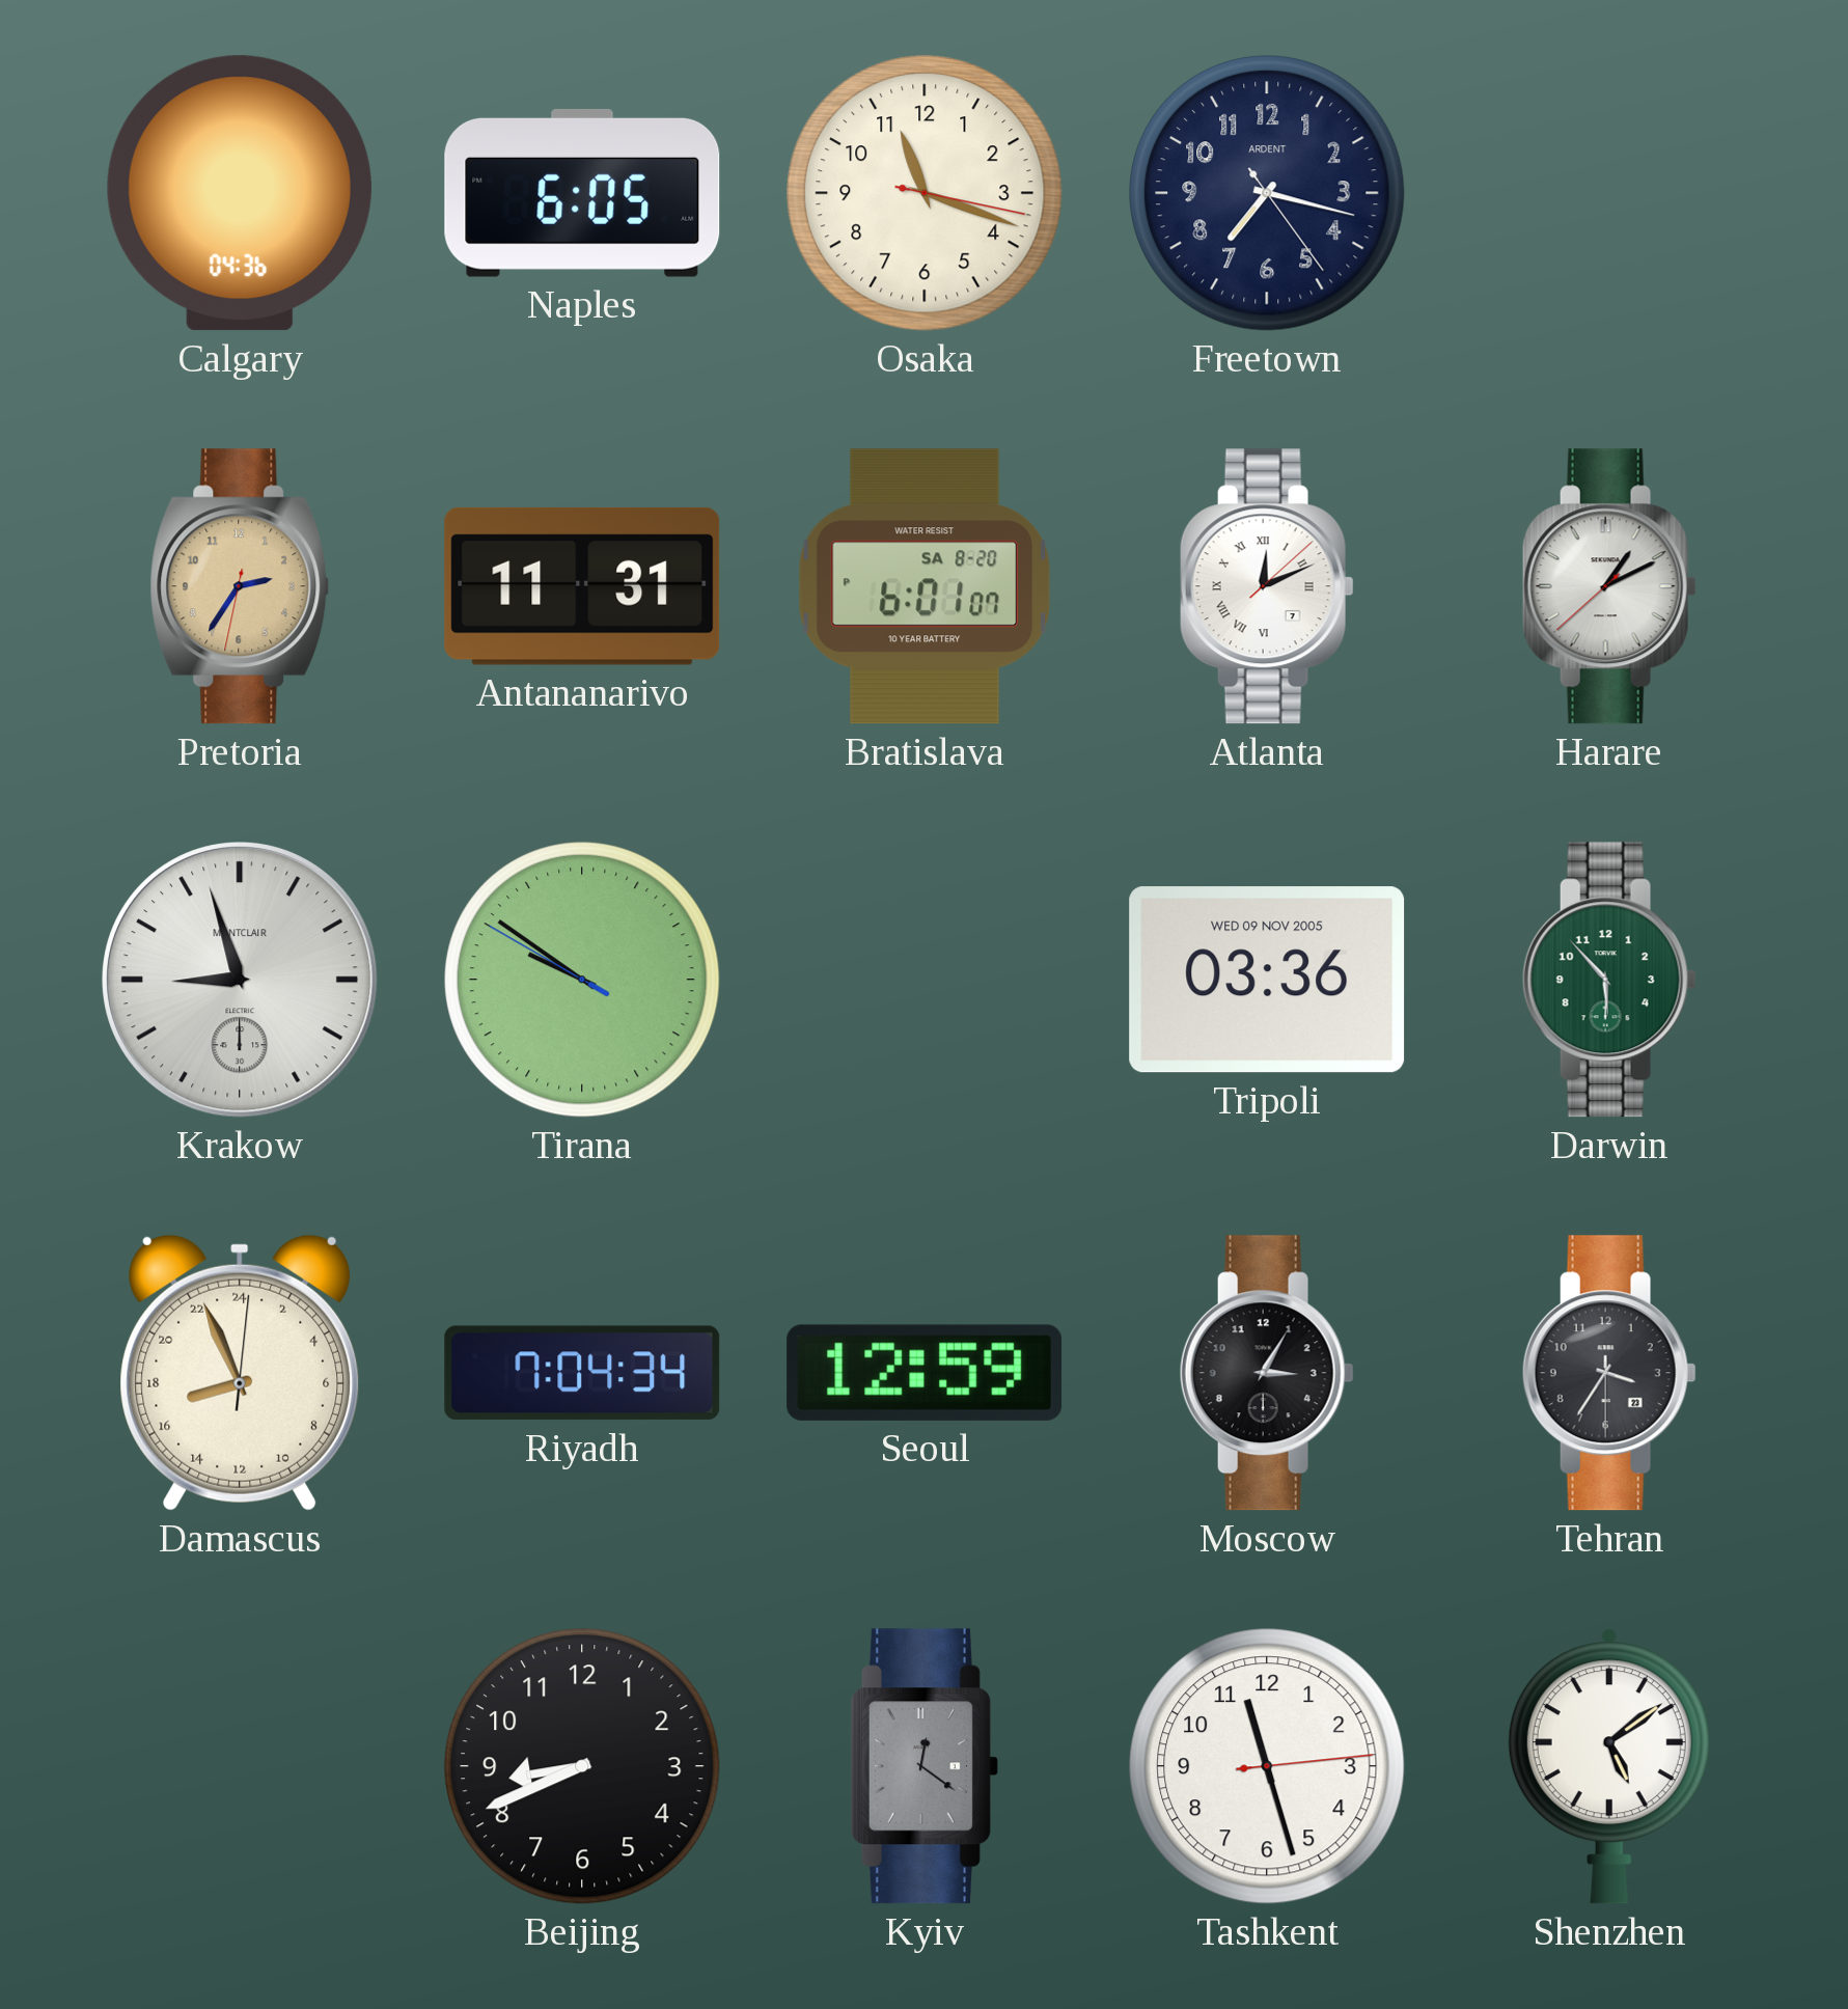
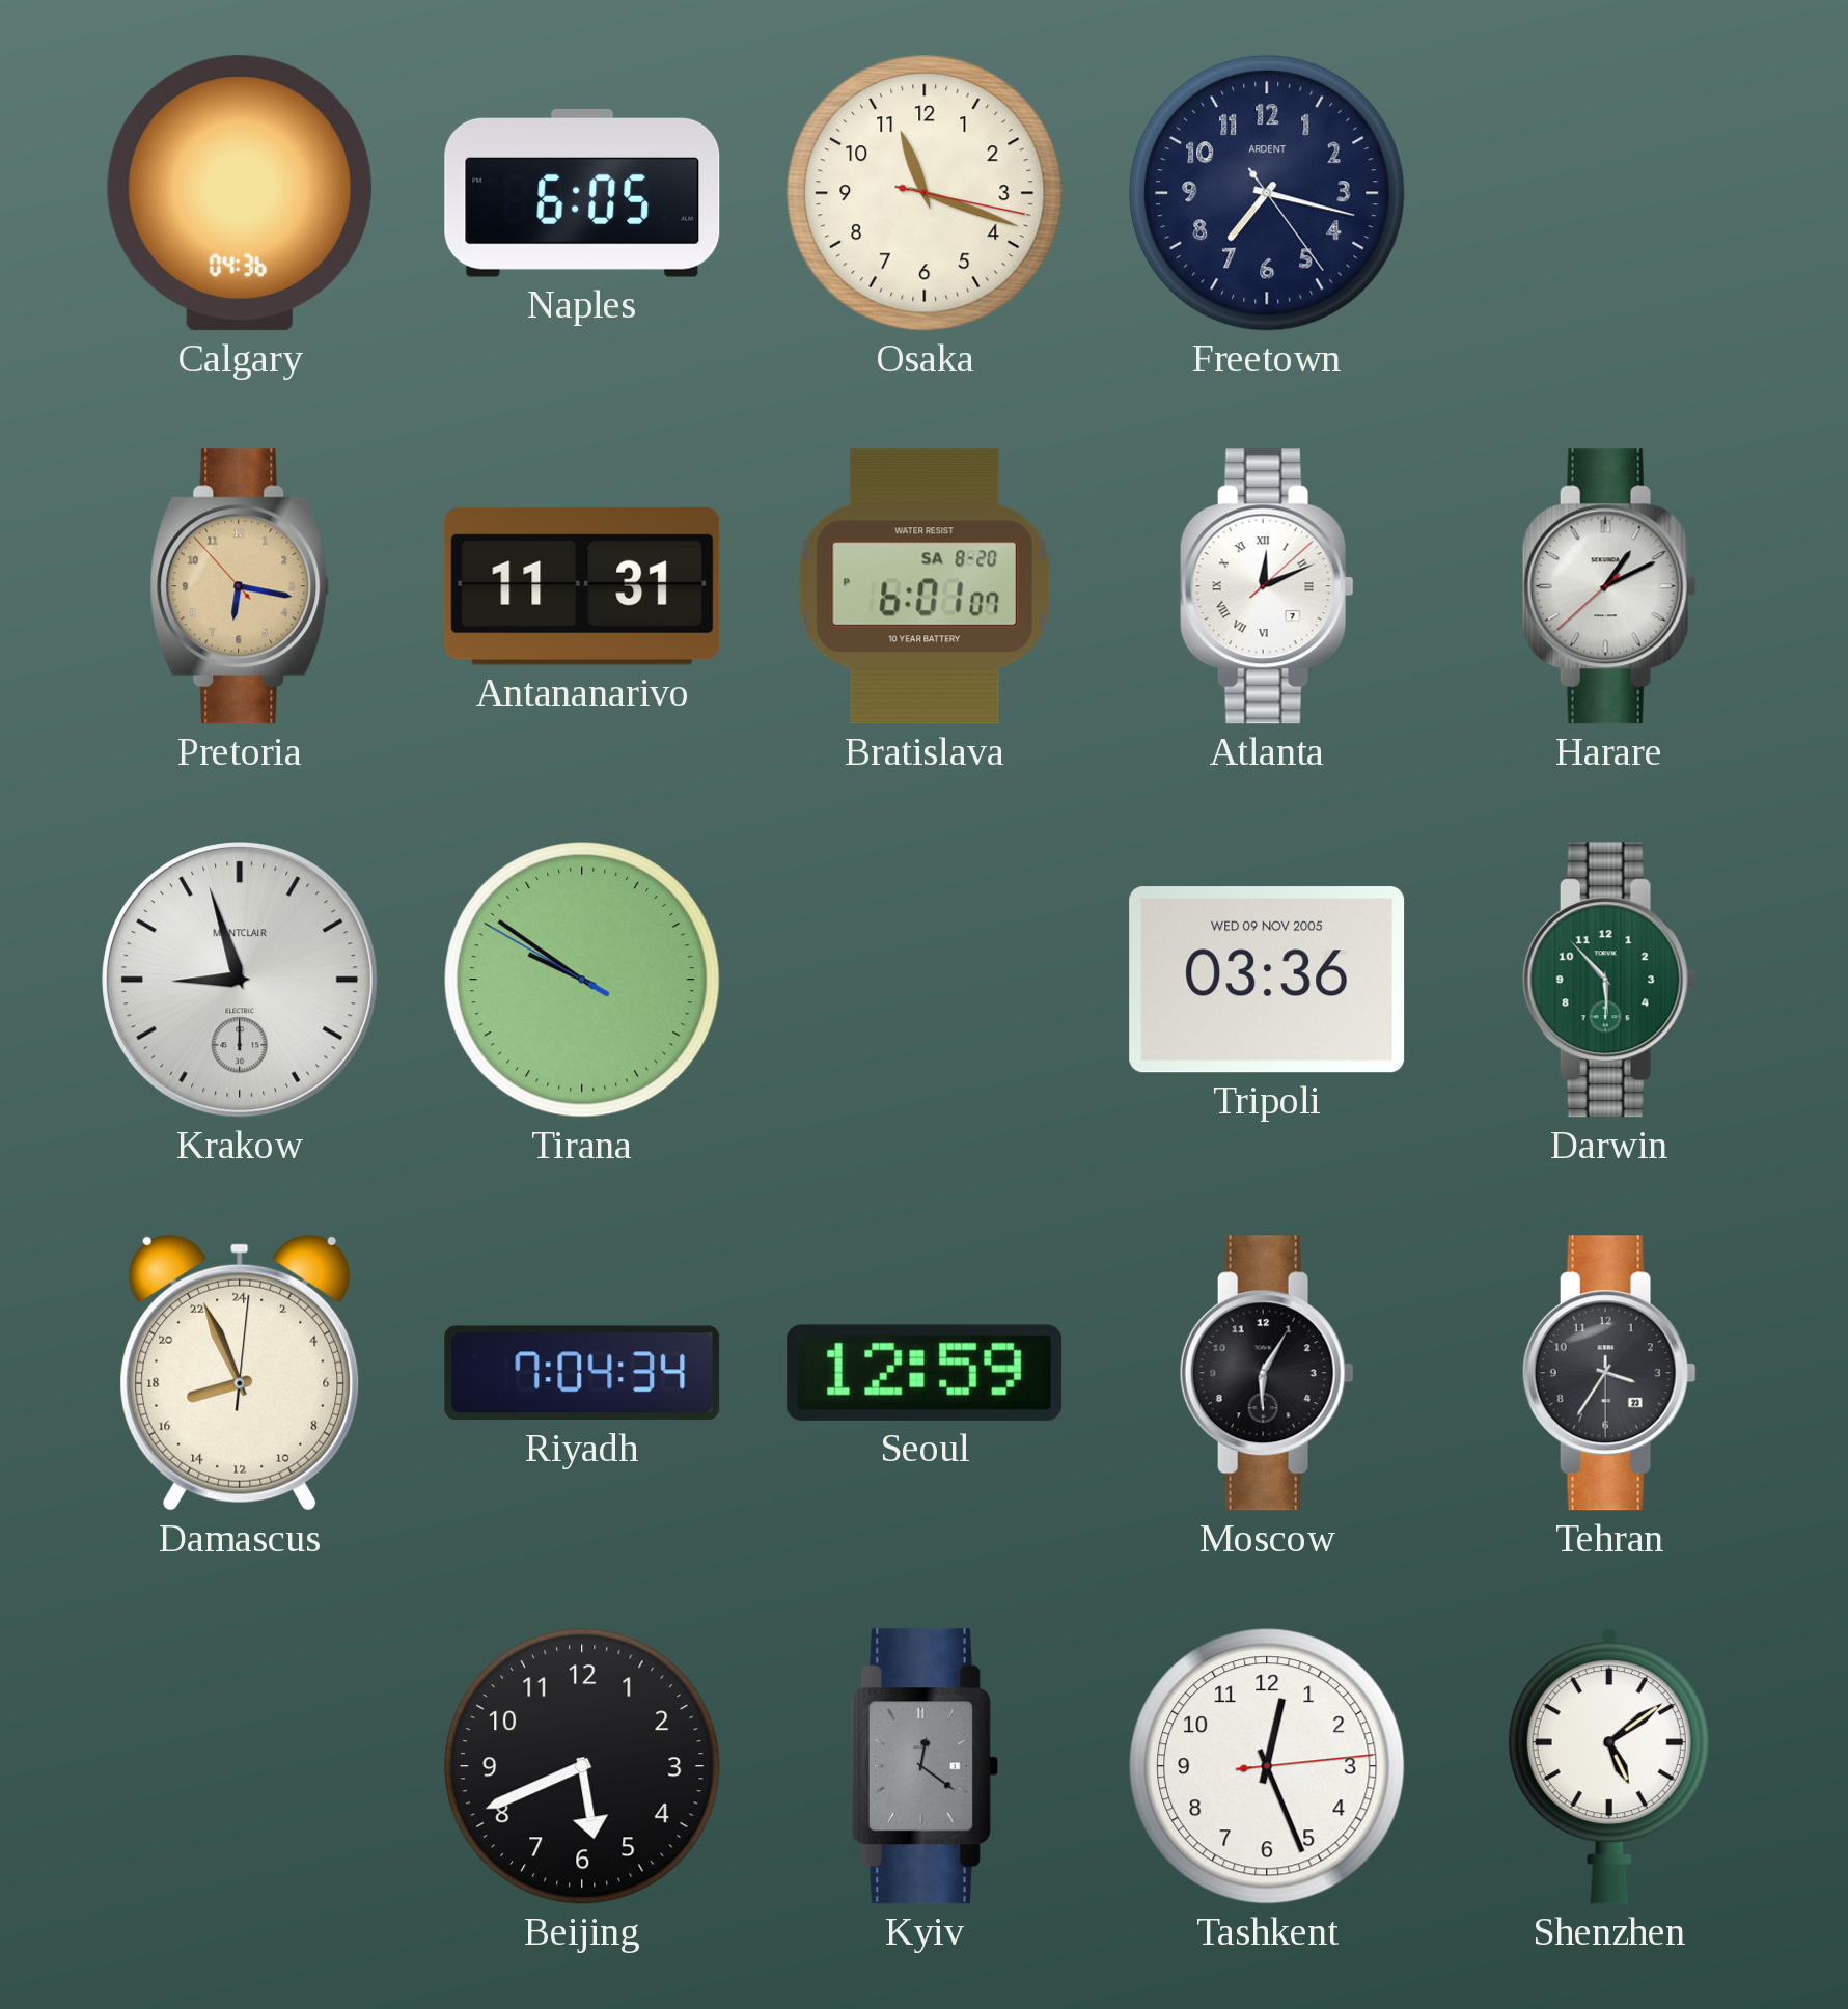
Pretoria: 2:35 -> 6:16 (240, 586)
Moscow: 3:05 -> 6:05 (1267, 1373)
Beijing: 8:41 -> 5:41 (582, 1766)
Tashkent: 11:27 -> 12:26 (1267, 1766)
